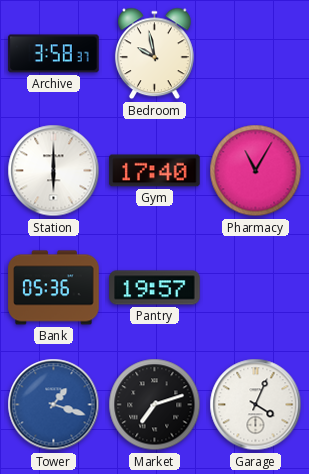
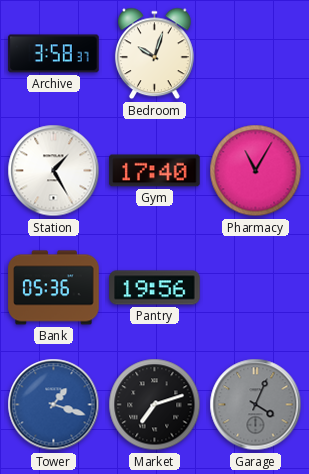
Bedroom: 9:58 -> 10:03 (154, 54)
Station: 6:00 -> 1:25 (54, 171)
Pantry: 19:57 -> 19:56 (155, 288)
Garage dial: white -> grey (256, 405)
